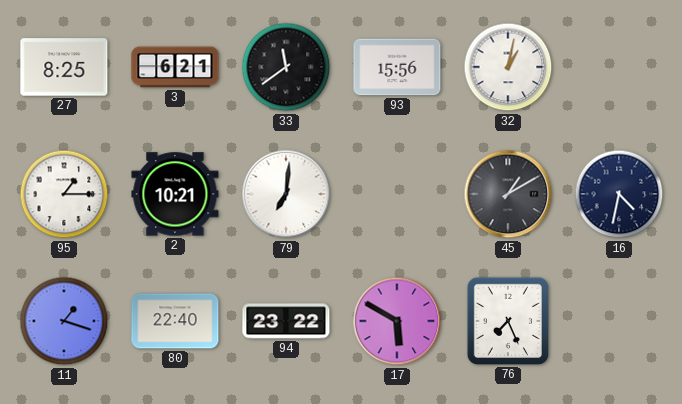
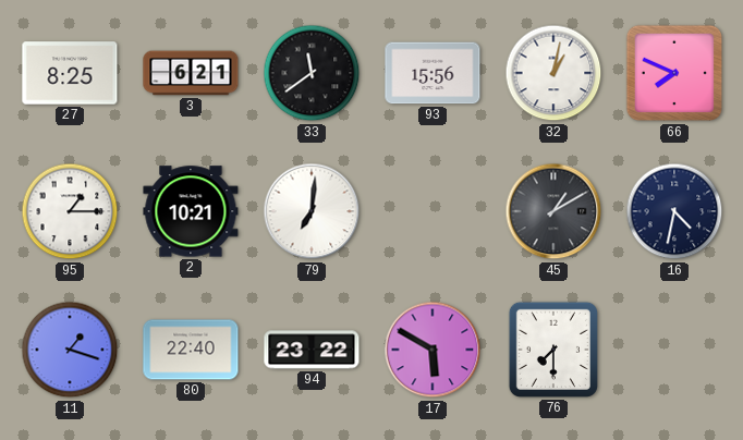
66: none -> 7:49 (674, 73)
76: 7:26 -> 7:30 (553, 350)
